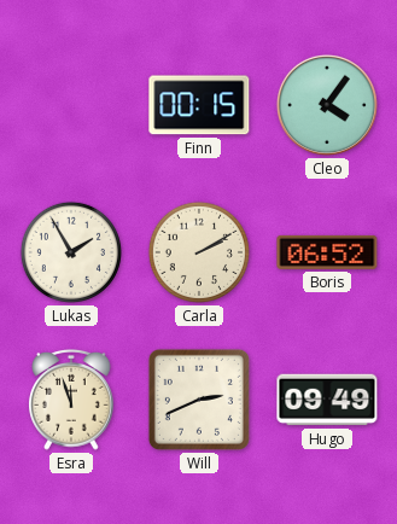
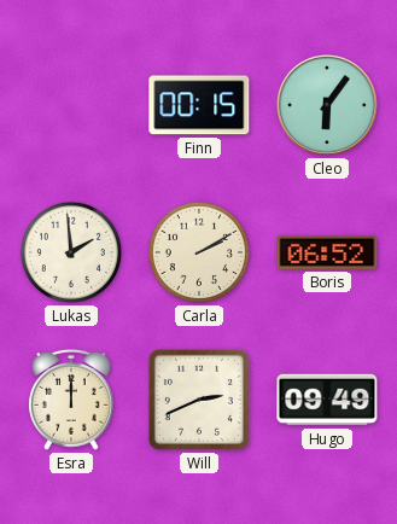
Cleo: 4:06 -> 6:06 (327, 105)
Lukas: 1:55 -> 1:59 (71, 252)
Esra: 11:57 -> 12:00 (71, 400)
